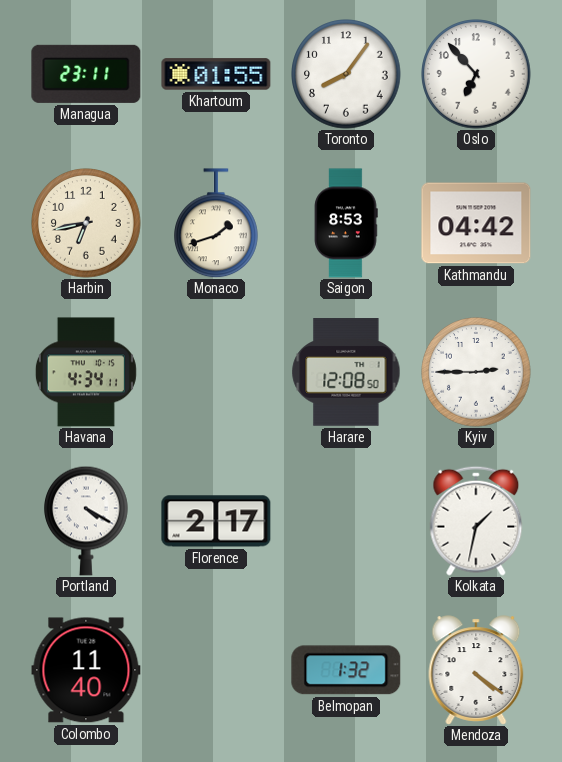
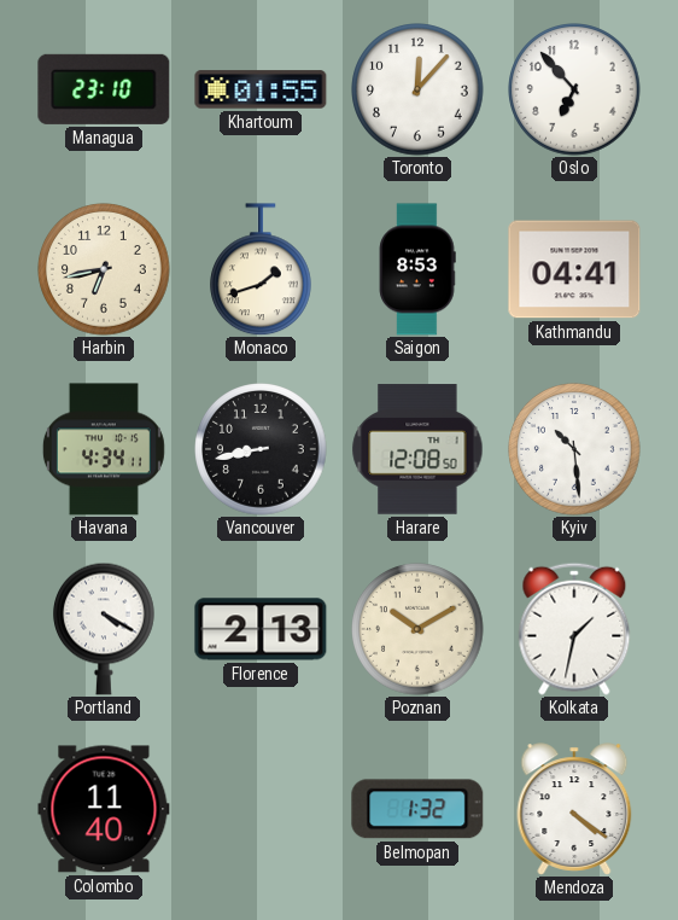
Managua: 23:11 -> 23:10 (104, 89)
Toronto: 8:06 -> 12:07 (417, 89)
Kathmandu: 04:42 -> 04:41 (574, 269)
Vancouver: none -> 8:43 (261, 449)
Kyiv: 2:45 -> 10:29 (574, 449)
Florence: 2:17 -> 2:13 (261, 629)
Poznan: none -> 10:10 (417, 629)
